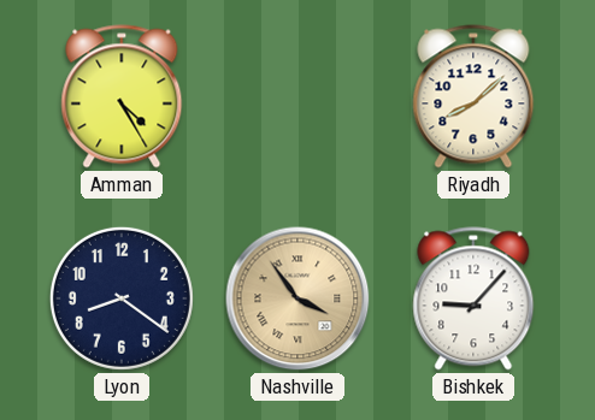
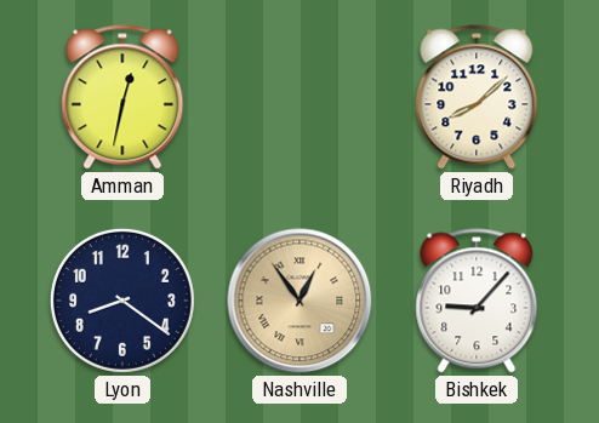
Amman: 4:25 -> 12:32 (122, 97)
Nashville: 3:54 -> 12:54 (299, 301)
